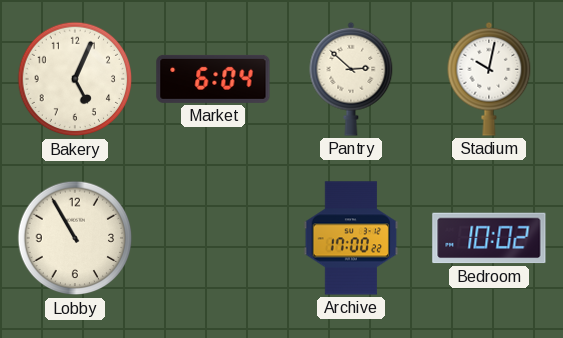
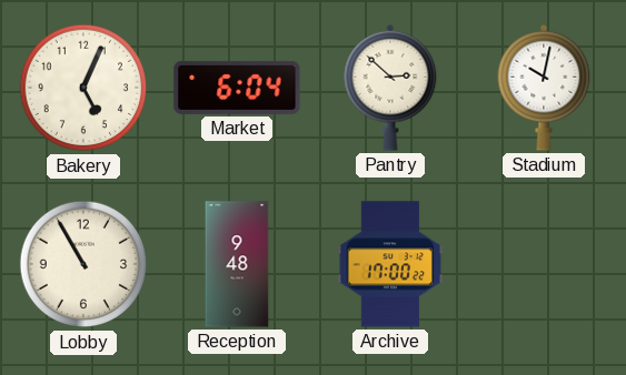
Reception: none -> 9:48 (237, 264)
Bedroom: 10:02 -> none (489, 238)
